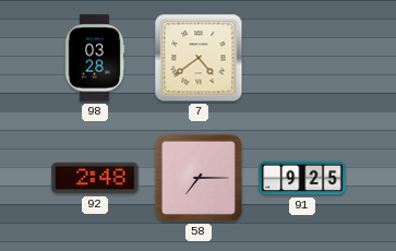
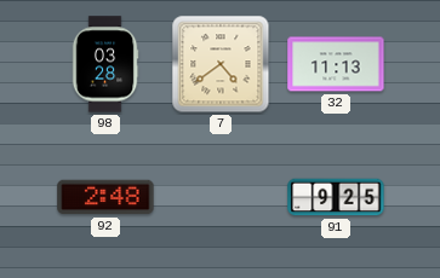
32: none -> 11:13 (336, 64)
58: 7:15 -> none (199, 178)
